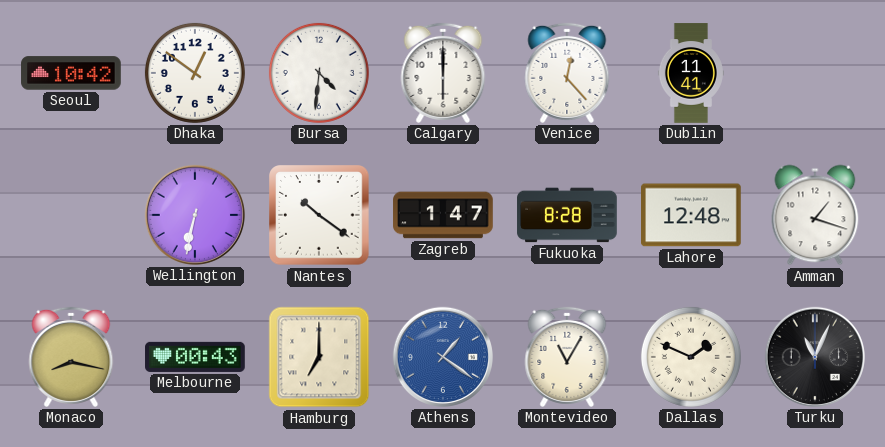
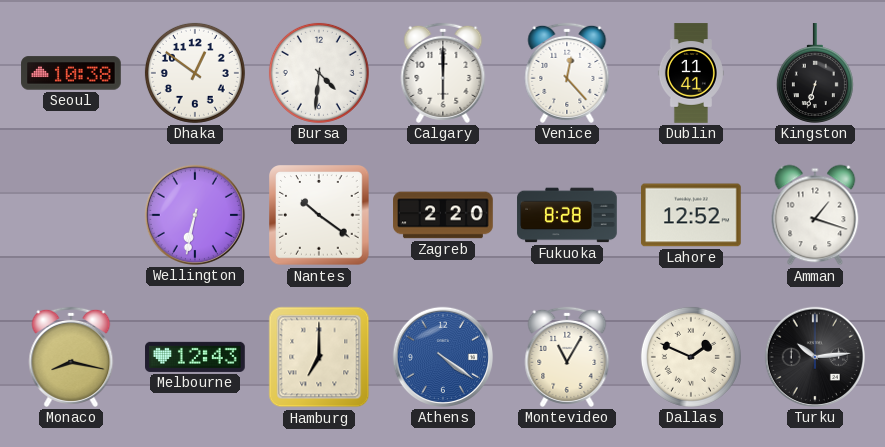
Seoul: 10:42 -> 10:38 (71, 73)
Kingston: none -> 6:33 (815, 73)
Zagreb: 1:47 -> 2:20 (443, 215)
Lahore: 12:48 -> 12:52 (691, 215)
Melbourne: 00:43 -> 12:43 (195, 357)
Athens: 1:21 -> 4:21 (443, 357)
Turku: 11:04 -> 10:14 (815, 357)
